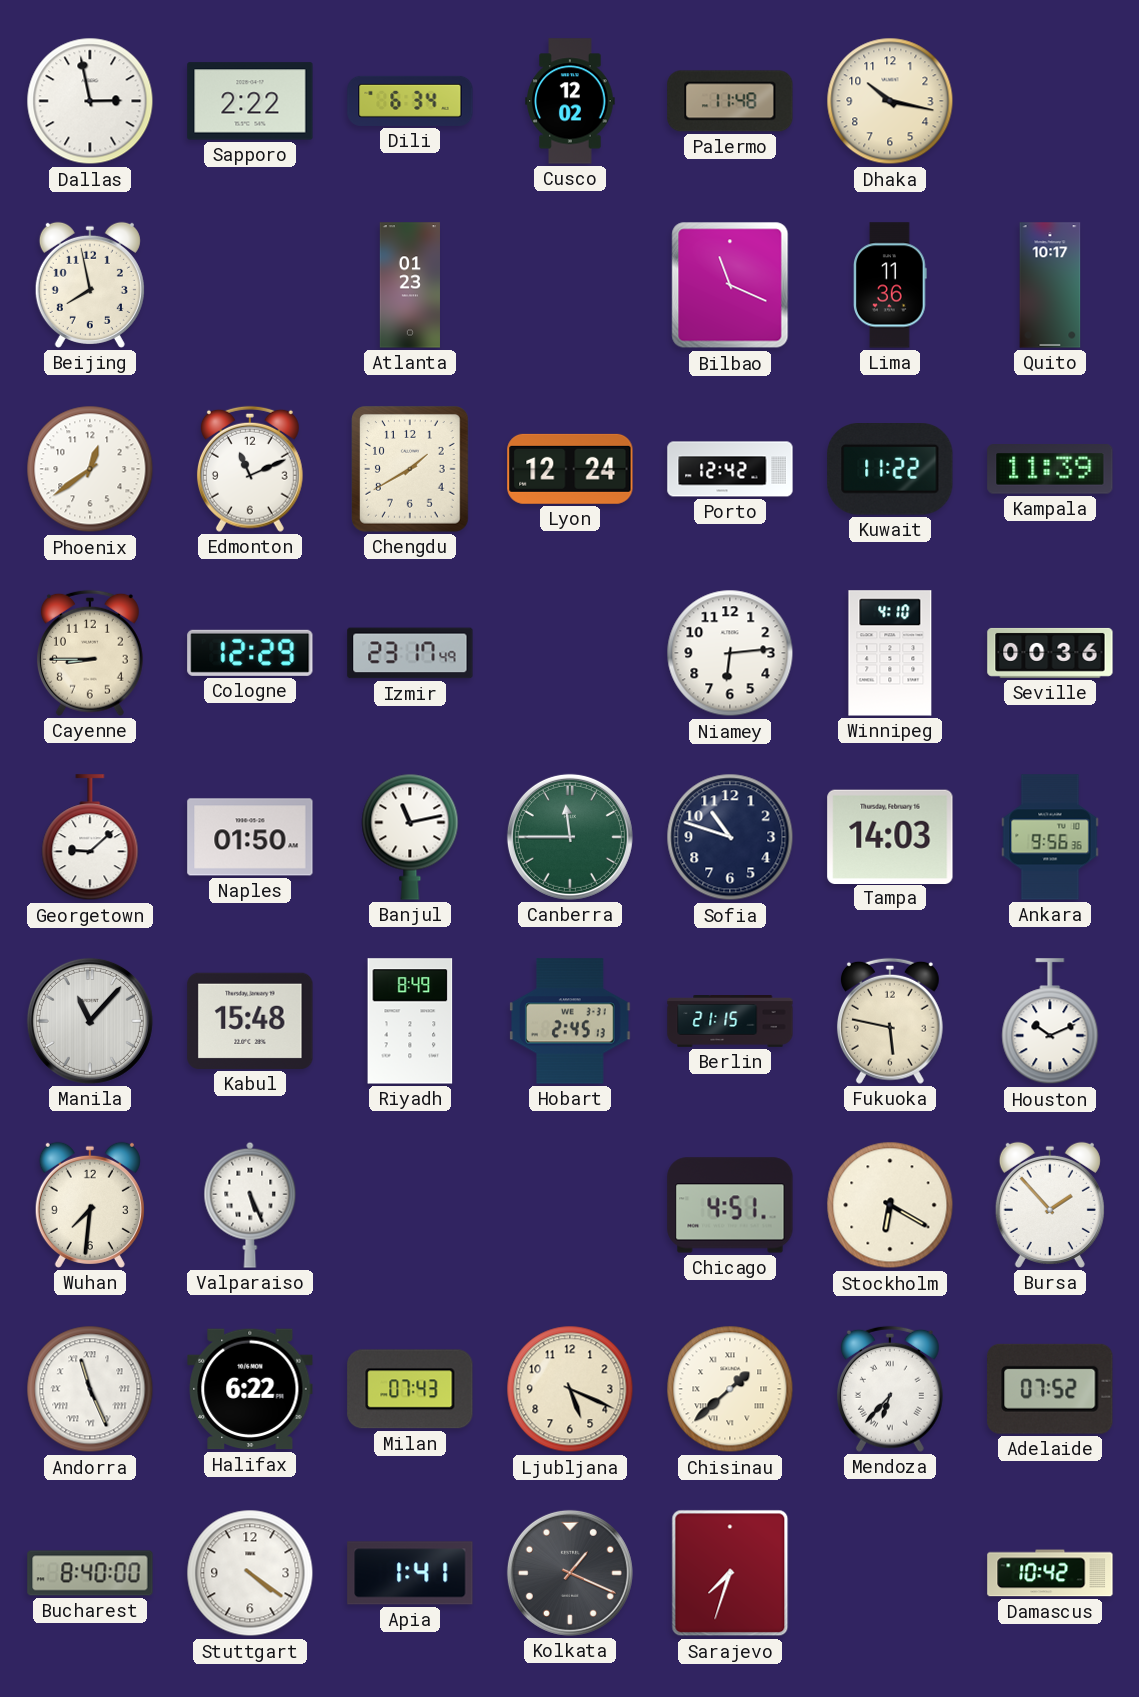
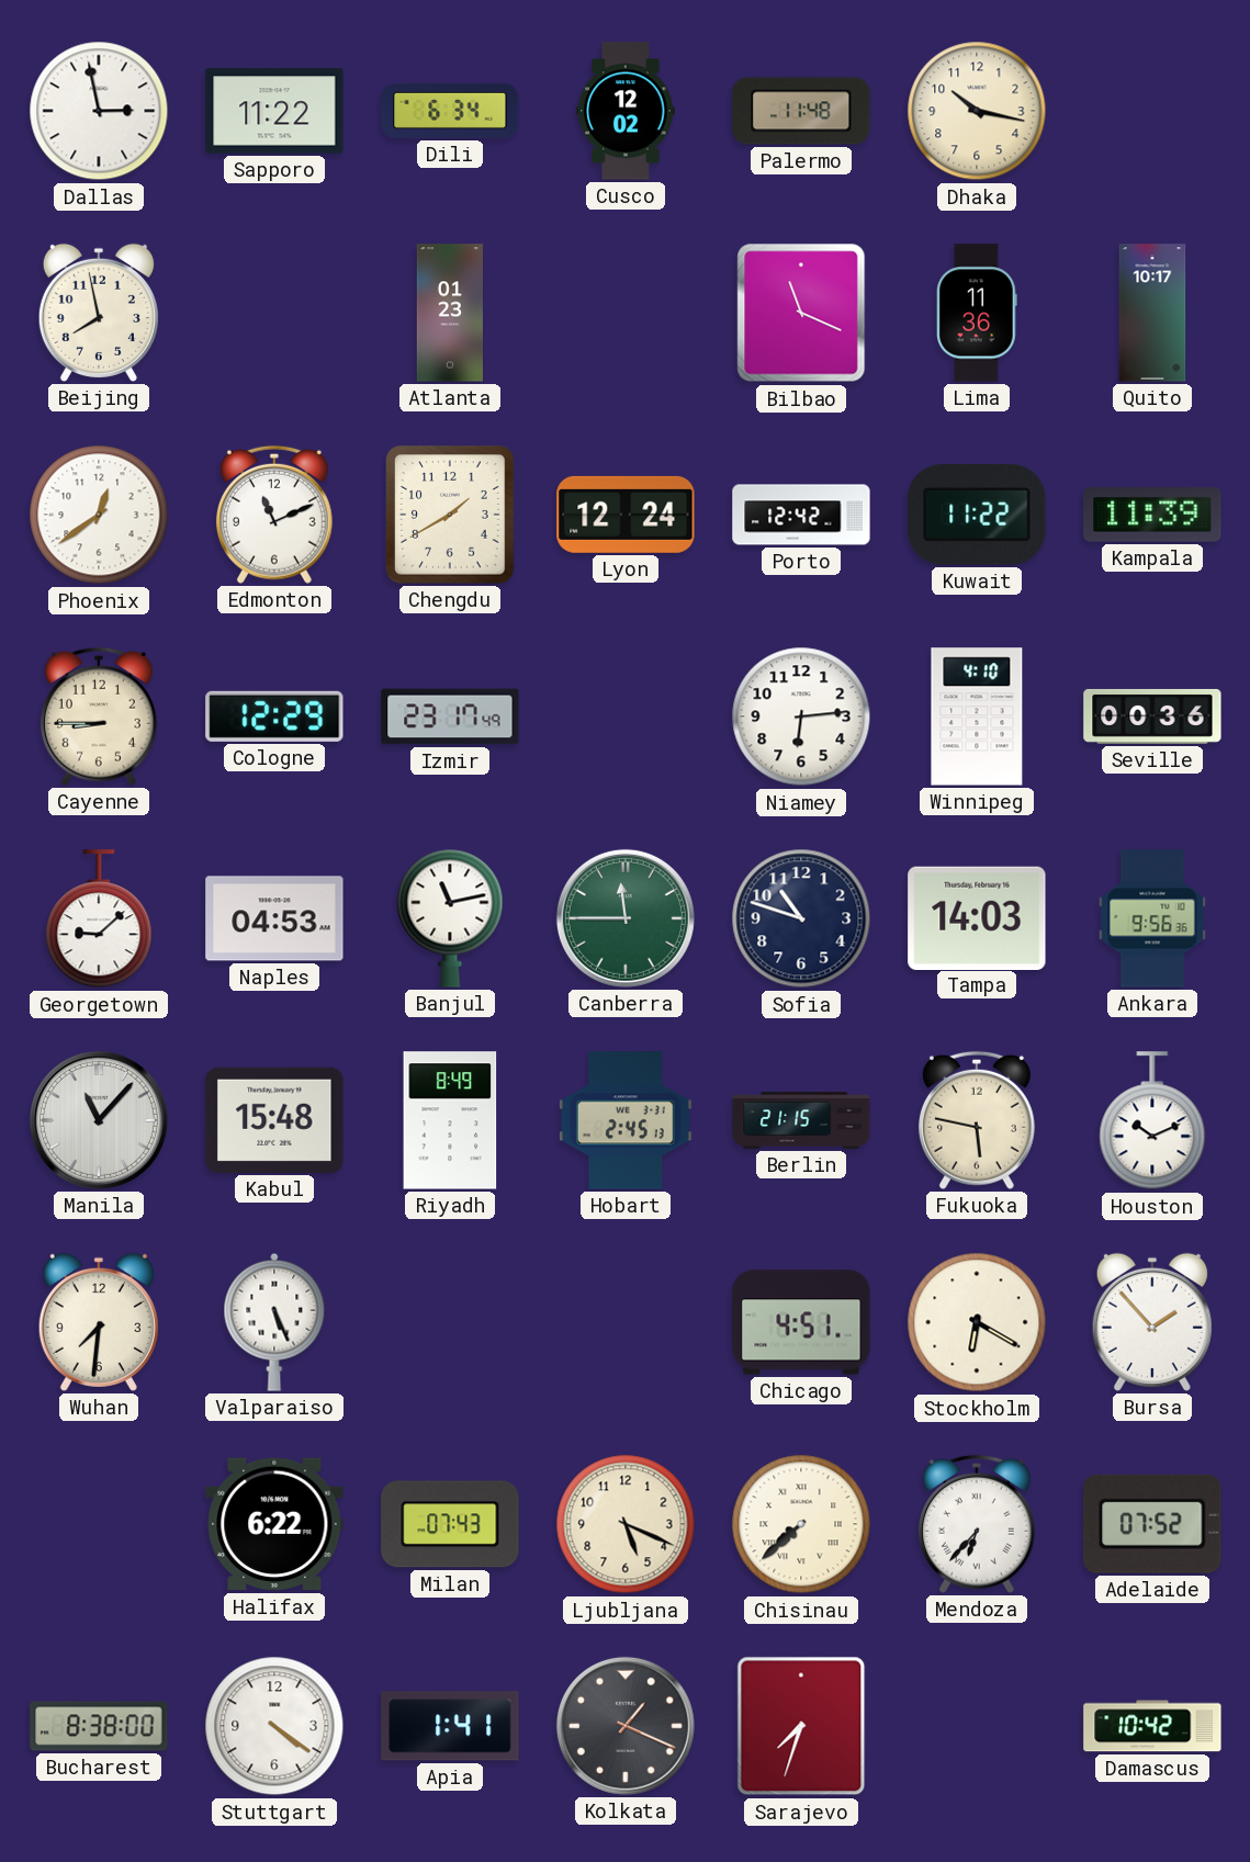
Sapporo: 2:22 -> 11:22 (274, 111)
Naples: 01:50 -> 04:53 (274, 918)
Andorra: 11:26 -> none (90, 1389)
Chisinau: 1:38 -> 7:38 (801, 1524)
Bucharest: 8:40 -> 8:38 (99, 1726)
